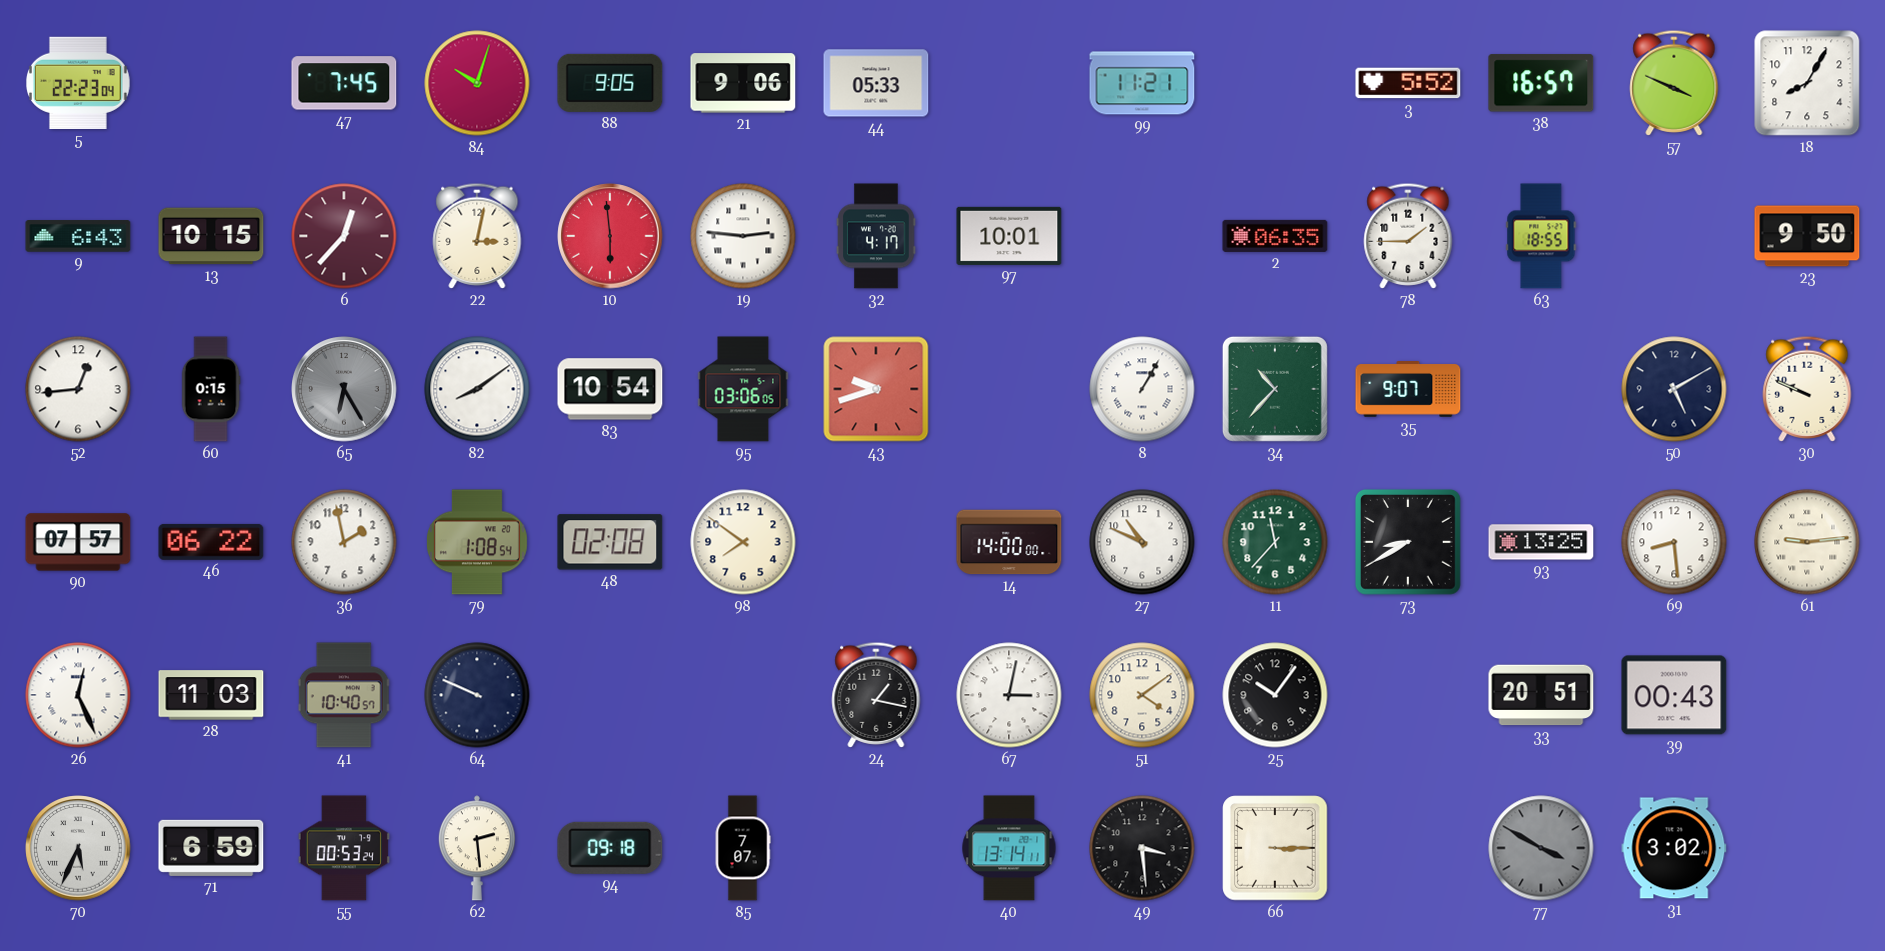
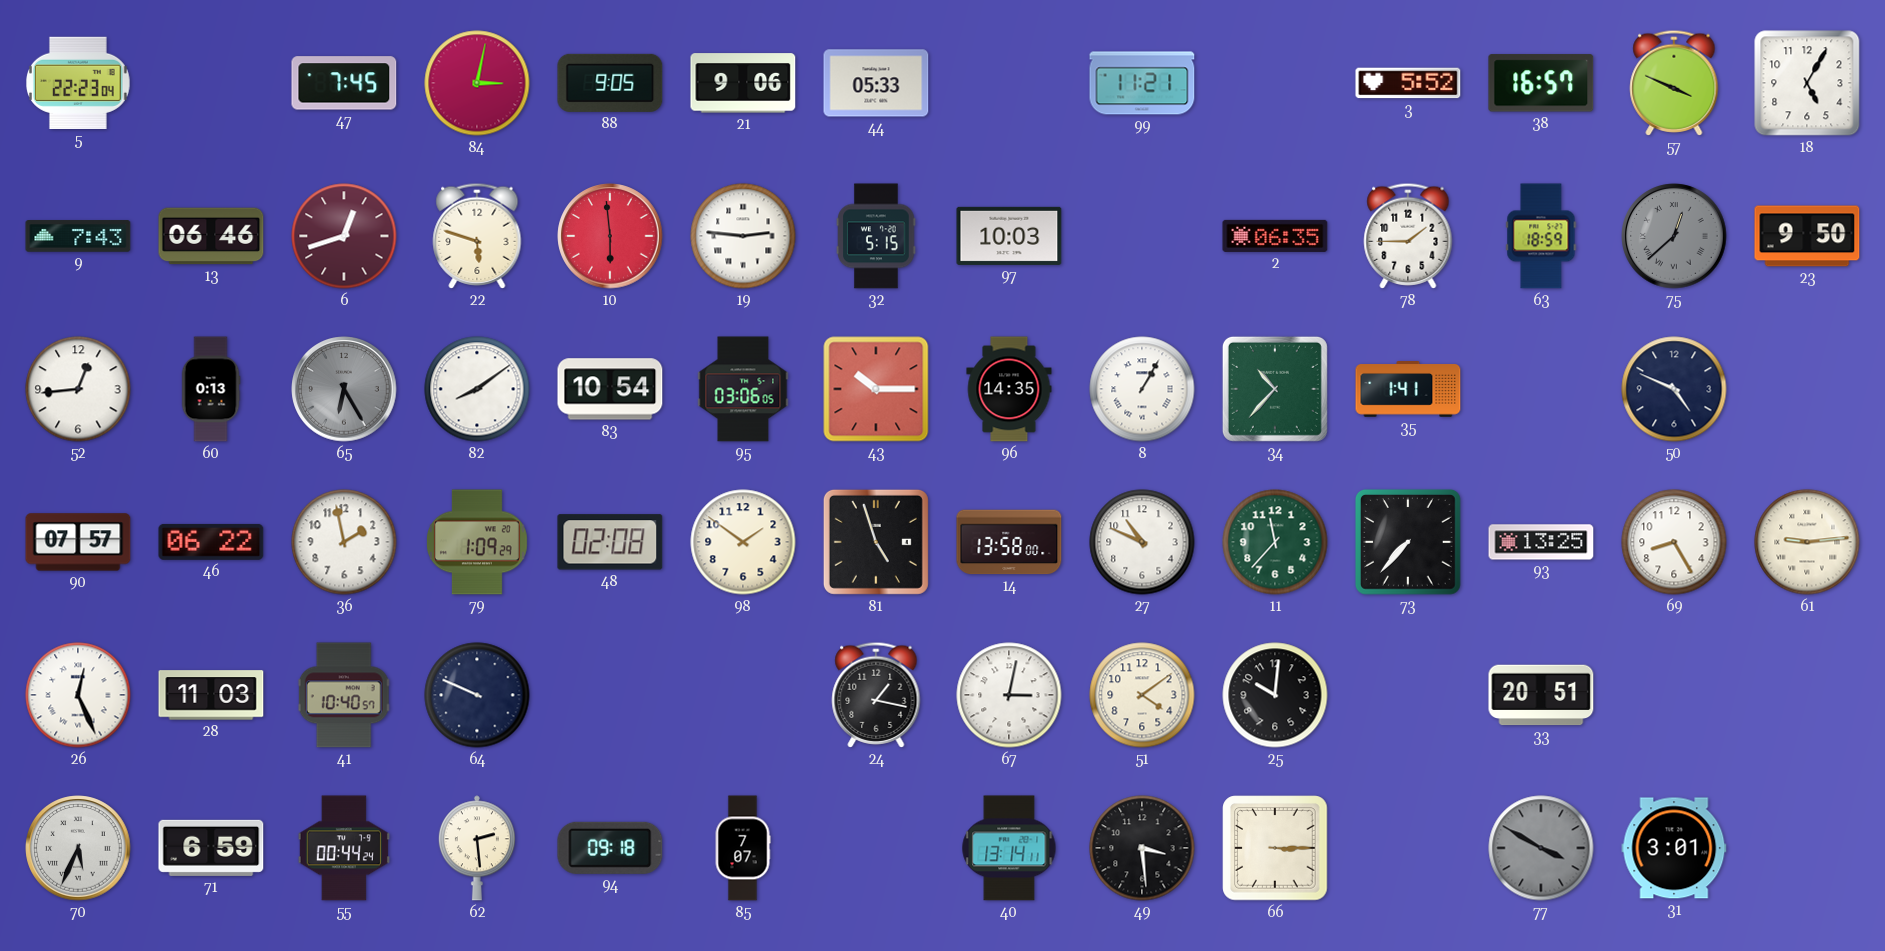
84: 10:03 -> 3:02 (477, 83)
18: 8:05 -> 5:05 (1807, 83)
9: 6:43 -> 7:43 (78, 236)
13: 10:15 -> 06:46 (211, 236)
6: 12:37 -> 12:42 (344, 236)
22: 3:02 -> 5:48 (477, 236)
32: 4:17 -> 5:15 (876, 236)
97: 10:01 -> 10:03 (1009, 236)
63: 18:55 -> 18:59 (1541, 236)
75: none -> 12:38 (1674, 236)
60: 0:15 -> 0:13 (211, 389)
43: 9:42 -> 10:15 (876, 389)
96: none -> 14:35 (1009, 389)
35: 9:07 -> 1:41 (1408, 389)
50: 5:10 -> 4:49 (1674, 389)
30: 9:49 -> none (1807, 389)
79: 1:08 -> 1:09 (477, 542)
98: 7:51 -> 1:51 (743, 542)
81: none -> 4:57 (876, 542)
14: 14:00 -> 13:58 (1009, 542)
73: 8:40 -> 7:37 (1408, 542)
69: 8:29 -> 8:25 (1674, 542)
25: 10:06 -> 10:01 (1275, 695)
39: 00:43 -> none (1674, 695)
55: 00:53 -> 00:44 (344, 848)
31: 3:02 -> 3:01 (1674, 848)
